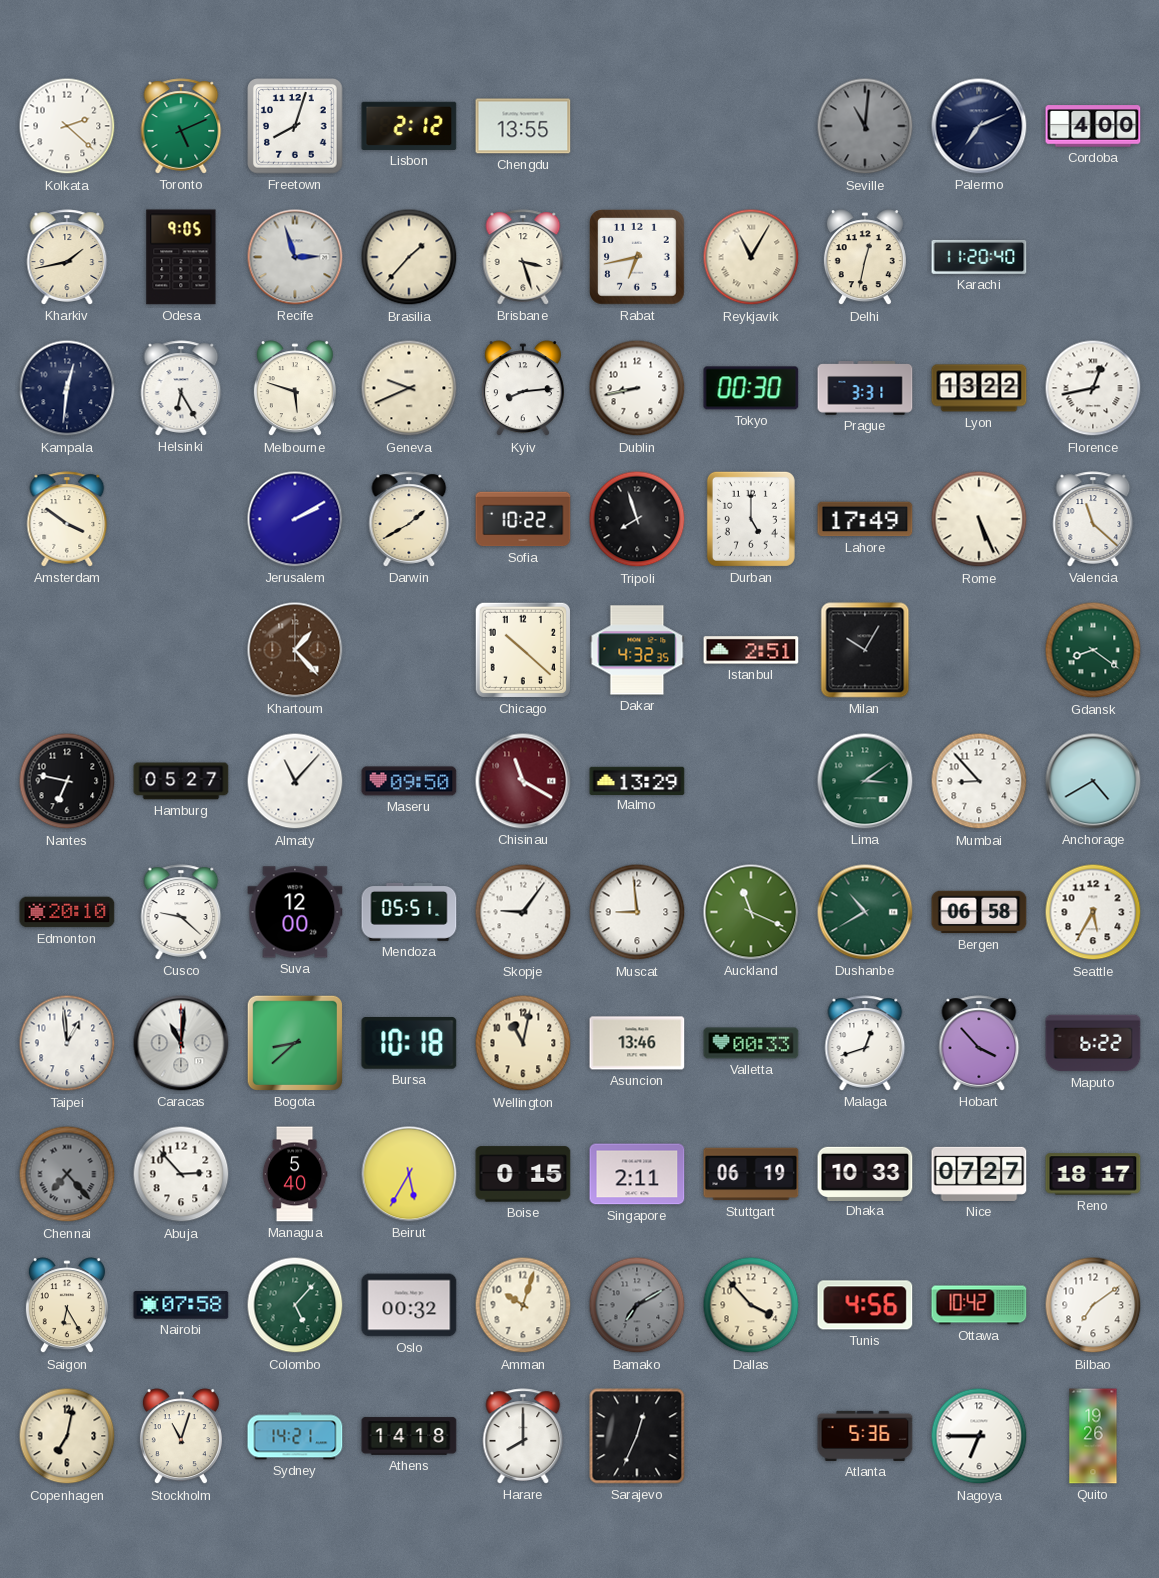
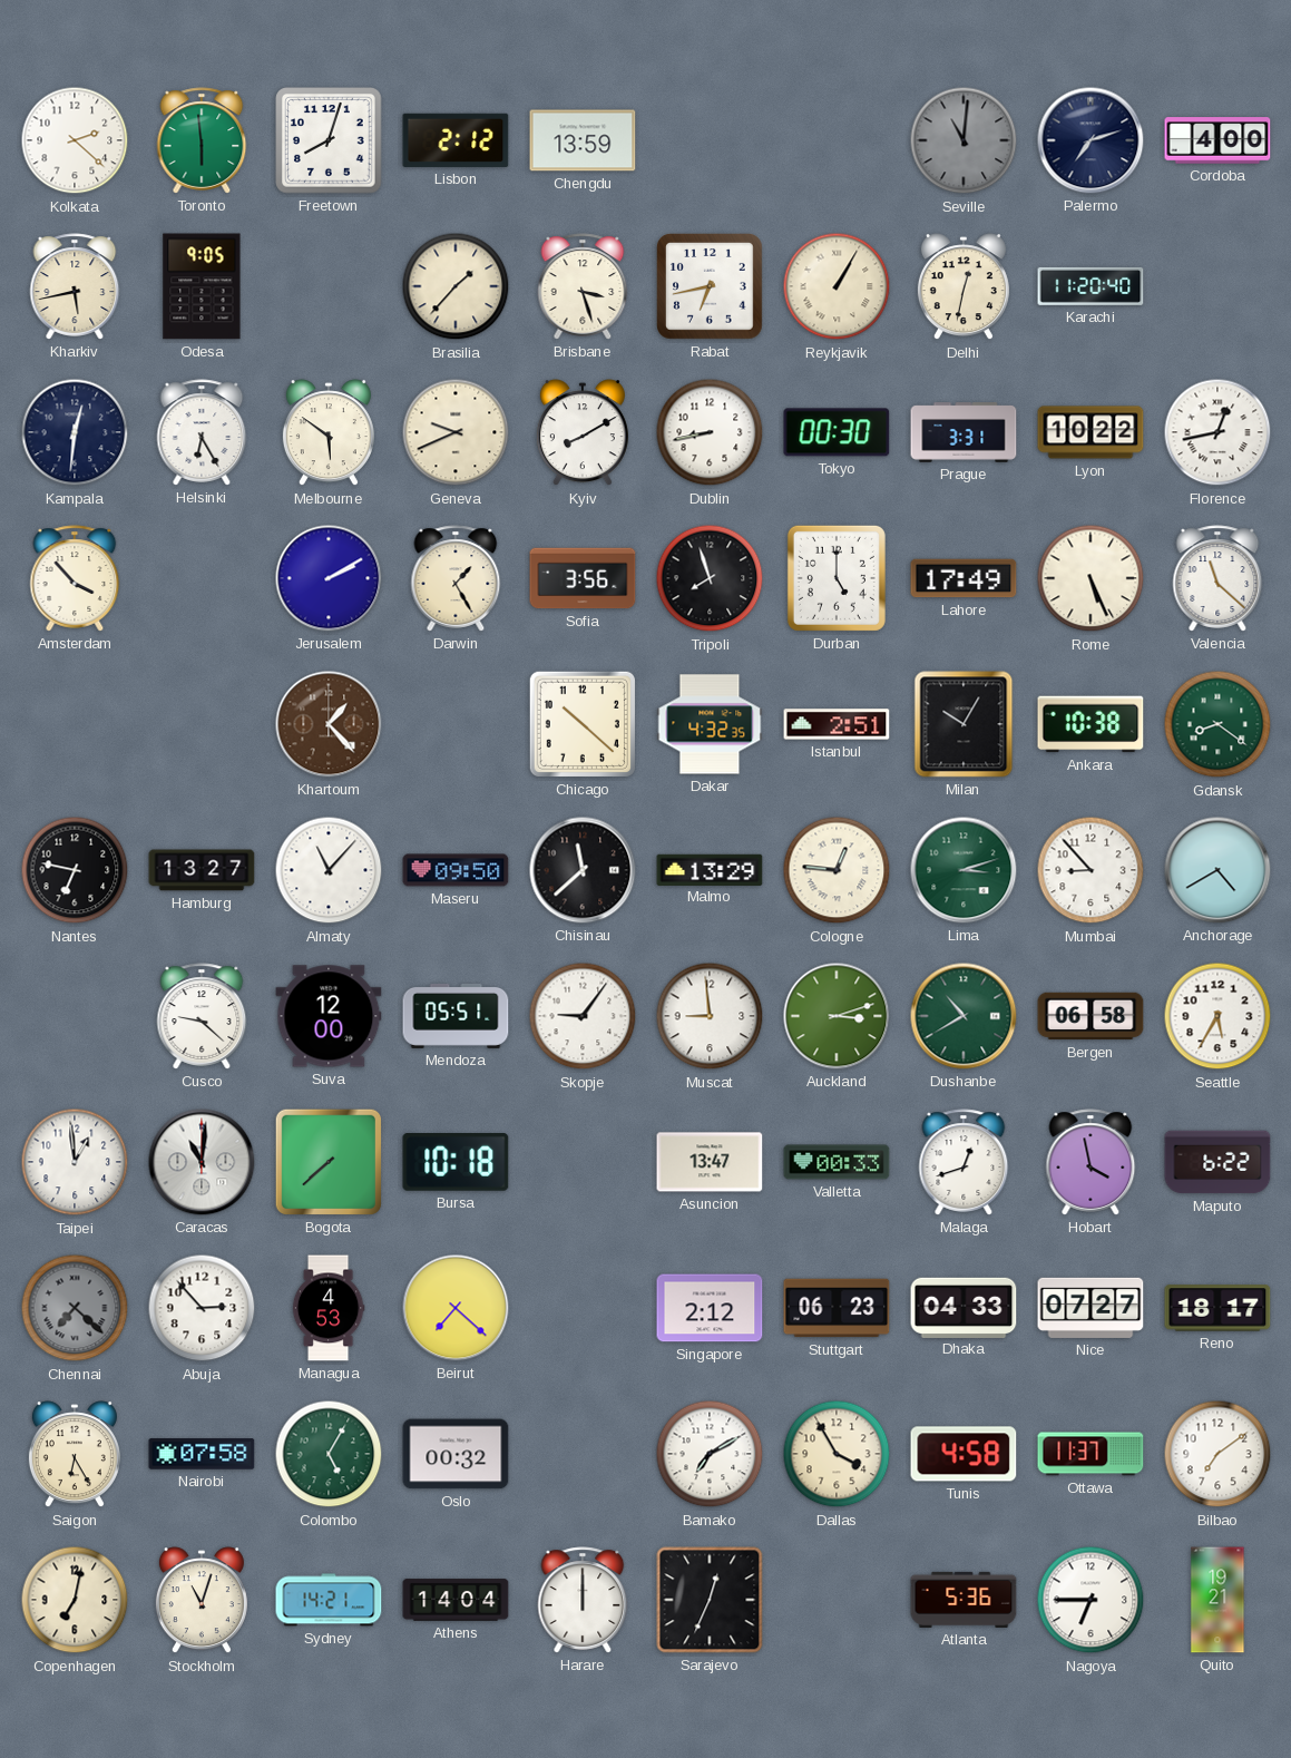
Toronto: 5:11 -> 5:59 (202, 140)
Chengdu: 13:55 -> 13:59 (583, 140)
Palermo: 7:11 -> 7:12 (1090, 140)
Kharkiv: 1:43 -> 5:43 (75, 286)
Recife: 2:57 -> none (295, 257)
Reykjavik: 11:05 -> 1:05 (837, 286)
Melbourne: 5:48 -> 5:51 (329, 433)
Kyiv: 8:14 -> 8:10 (583, 433)
Lyon: 13:22 -> 10:22 (1090, 432)
Amsterdam: 3:51 -> 3:53 (75, 578)
Darwin: 1:40 -> 1:25 (456, 578)
Sofia: 10:22 -> 3:56 (583, 578)
Ankara: none -> 10:38 (1090, 724)
Hamburg: 05:27 -> 13:27 (202, 870)
Chisinau: 11:20 -> 11:38 (583, 870)
Chisinau dial: burgundy -> black (583, 870)
Cologne: none -> 12:46 (837, 870)
Lima: 3:09 -> 3:12 (964, 870)
Edmonton: 20:10 -> none (67, 912)
Auckland: 11:19 -> 3:12 (837, 1016)
Bogota: 8:38 -> 7:38 (329, 1162)
Wellington: 11:02 -> none (523, 1043)
Asuncion: 13:46 -> 13:47 (710, 1162)
Hobart: 3:53 -> 3:58 (1090, 1162)
Chennai: 7:23 -> 7:22 (75, 1308)
Managua: 5:40 -> 4:53 (329, 1308)
Beirut: 5:35 -> 7:22 (456, 1308)
Boise: 0:15 -> none (523, 1174)
Singapore: 2:11 -> 2:12 (710, 1308)
Stuttgart: 06:19 -> 06:23 (837, 1308)
Dhaka: 10:33 -> 04:33 (964, 1307)
Colombo: 5:07 -> 5:05 (329, 1454)
Amman: 10:03 -> none (523, 1305)
Bamako dial: grey -> white (710, 1454)
Dallas: 3:53 -> 3:55 (837, 1454)
Tunis: 4:56 -> 4:58 (964, 1454)
Ottawa: 10:42 -> 11:37 (1090, 1454)
Athens: 14:18 -> 14:04 (456, 1600)
Harare: 8:00 -> 12:00 (583, 1600)
Quito: 19:26 -> 19:21 (1217, 1600)
